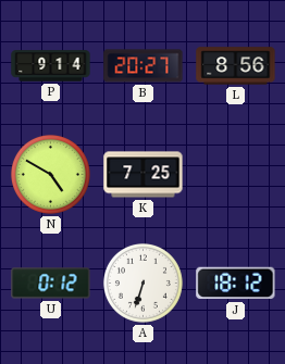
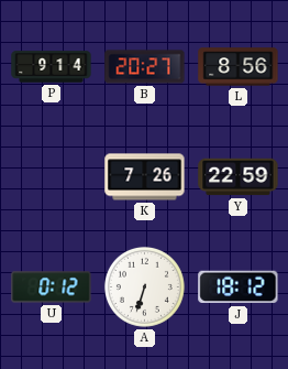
N: 4:50 -> none (50, 174)
K: 7:25 -> 7:26 (145, 177)
Y: none -> 22:59 (239, 177)
